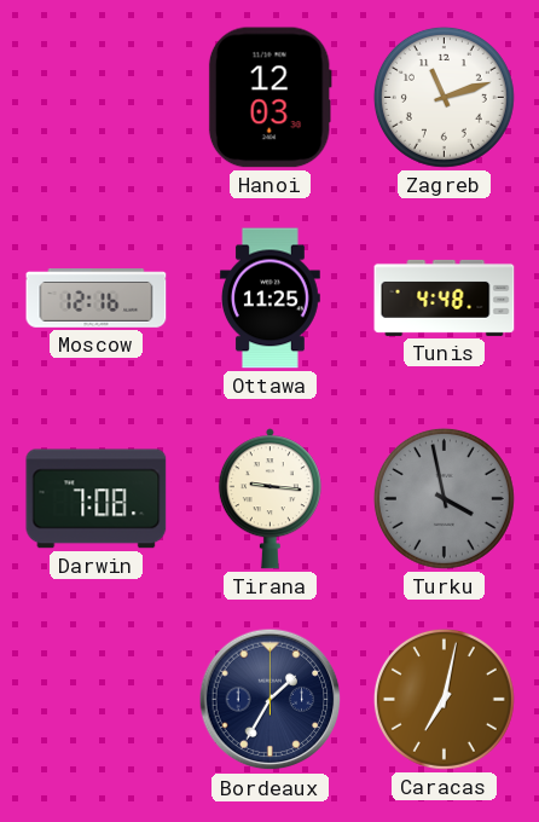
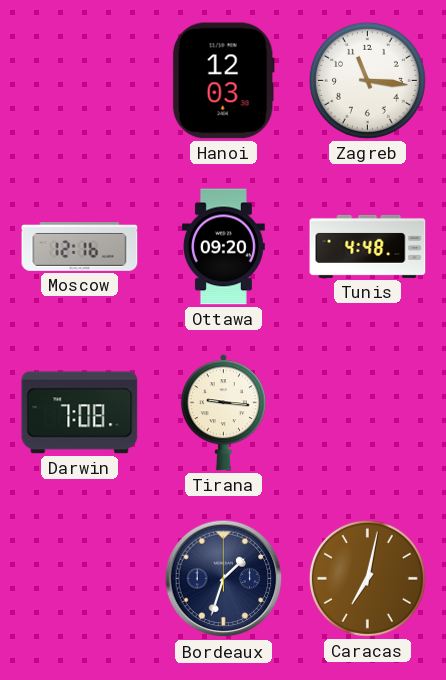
Zagreb: 11:12 -> 11:16 (367, 80)
Ottawa: 11:25 -> 09:20 (224, 247)
Turku: 3:58 -> none (444, 498)
Bordeaux: 1:35 -> 1:33 (224, 579)
